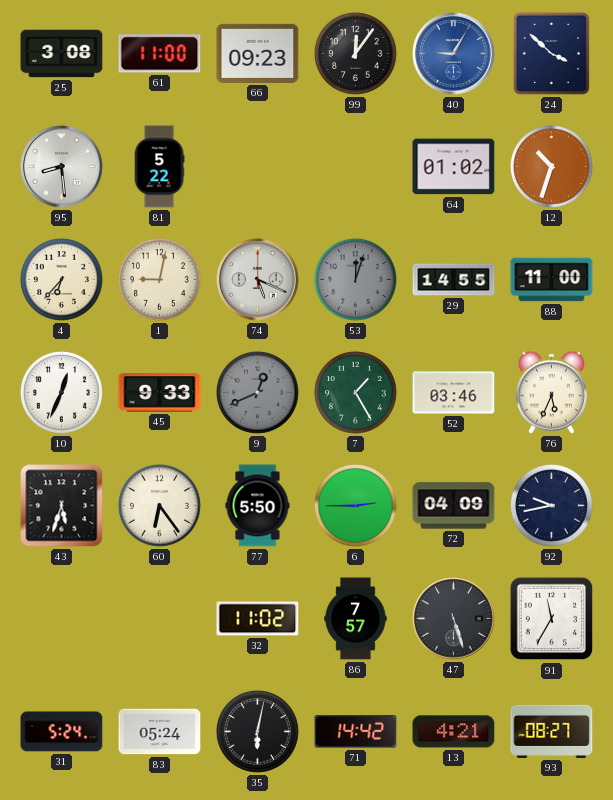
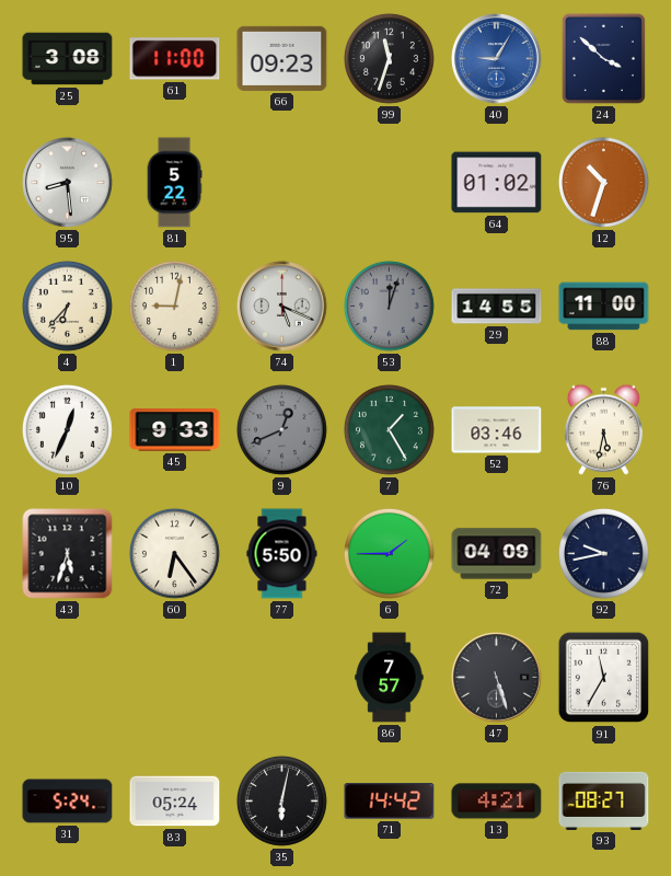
99: 12:06 -> 11:33 (389, 58)
76: 5:34 -> 5:32 (603, 429)
6: 2:45 -> 1:45 (389, 553)
32: 11:02 -> none (258, 619)
